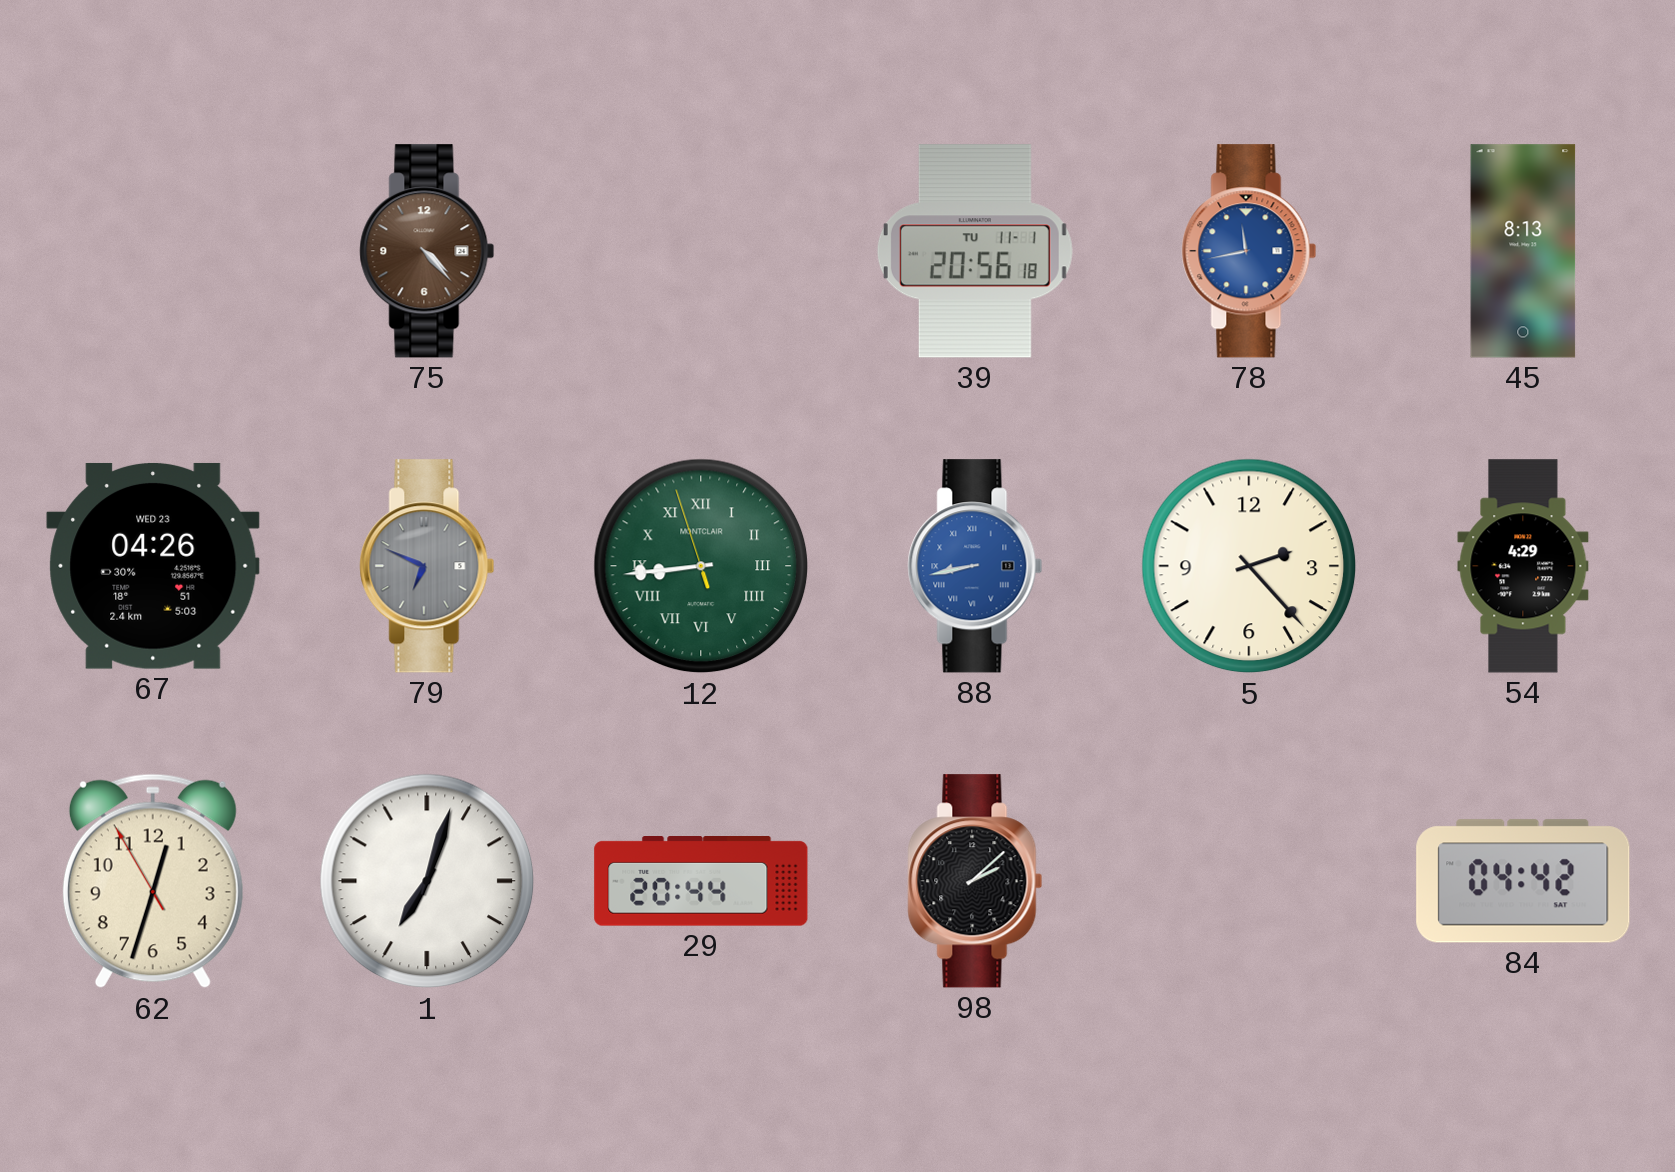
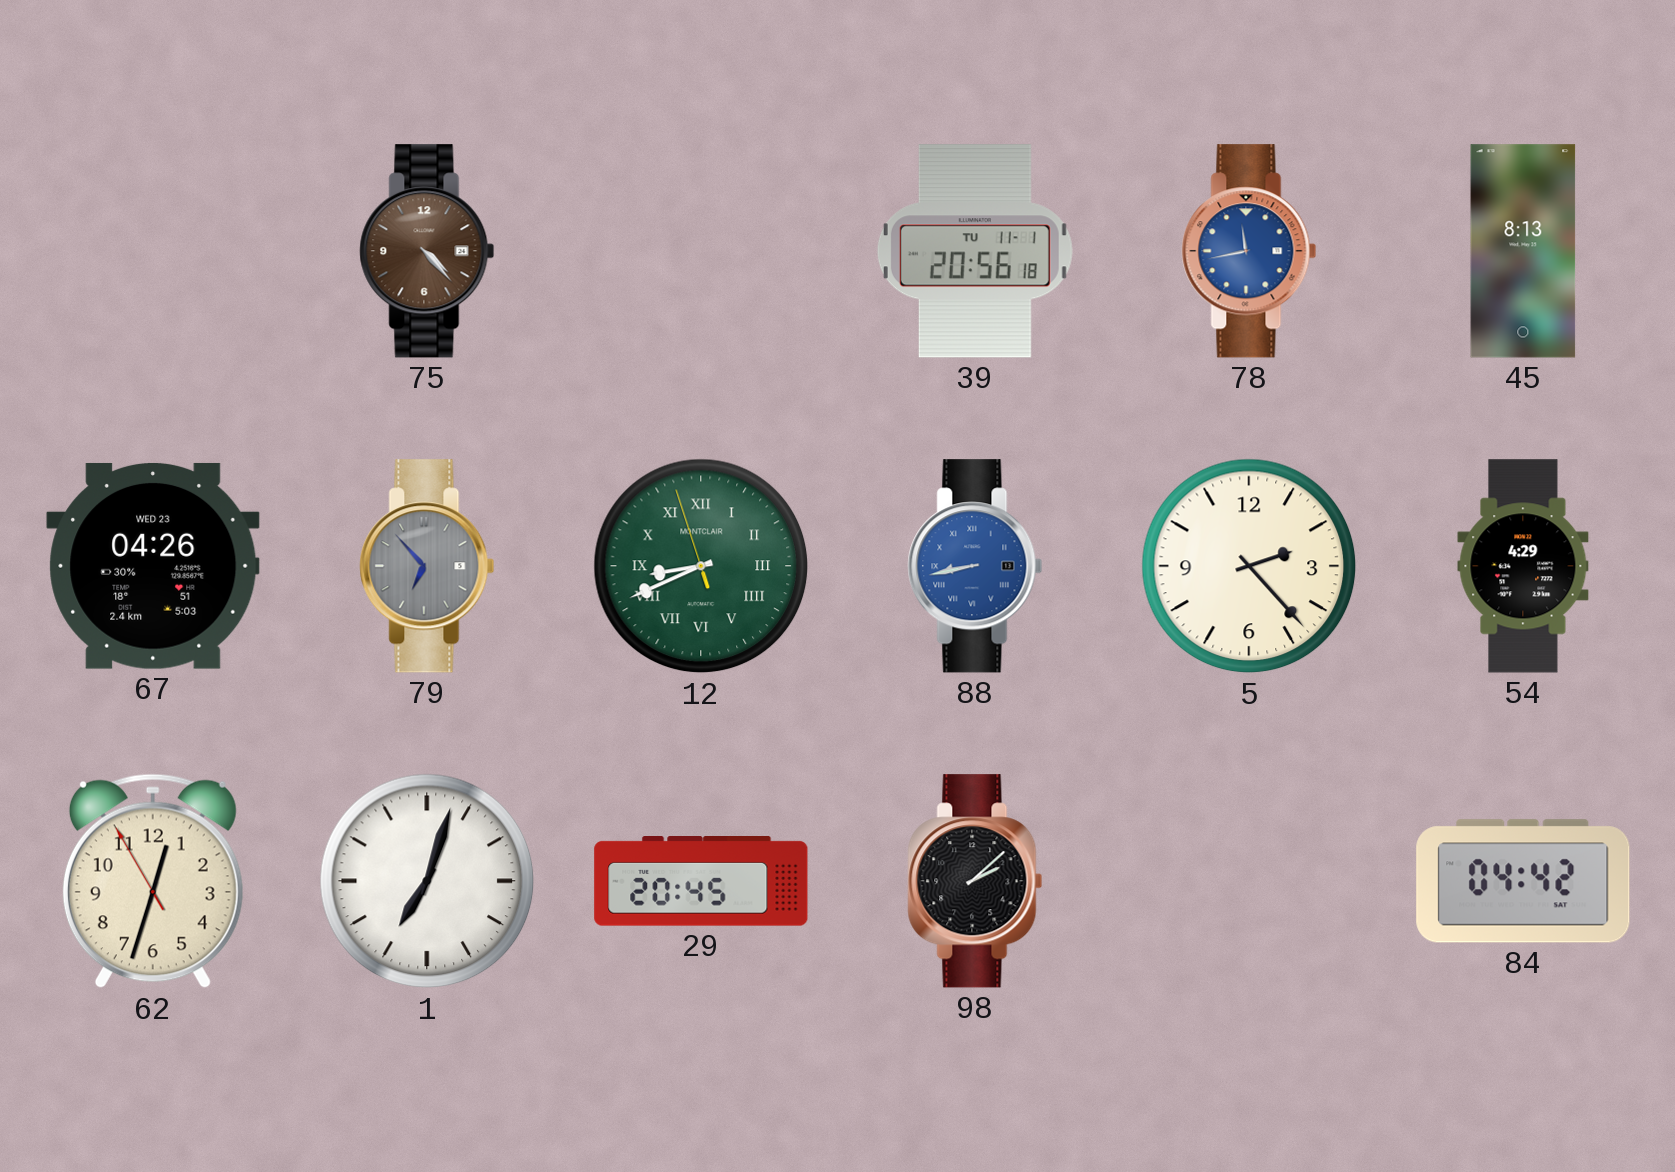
79: 6:49 -> 6:53 (427, 566)
12: 8:43 -> 8:40 (701, 566)
29: 20:44 -> 20:45 (701, 882)
